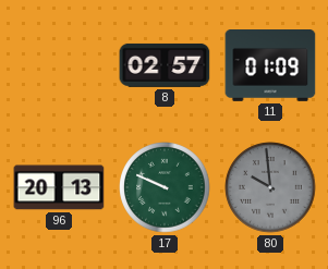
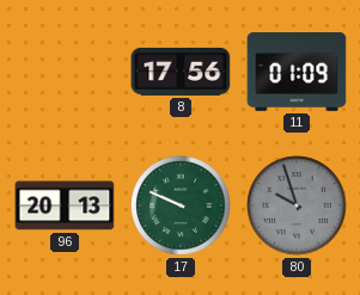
8: 02:57 -> 17:56 (181, 72)
80: 9:59 -> 9:57 (297, 205)
